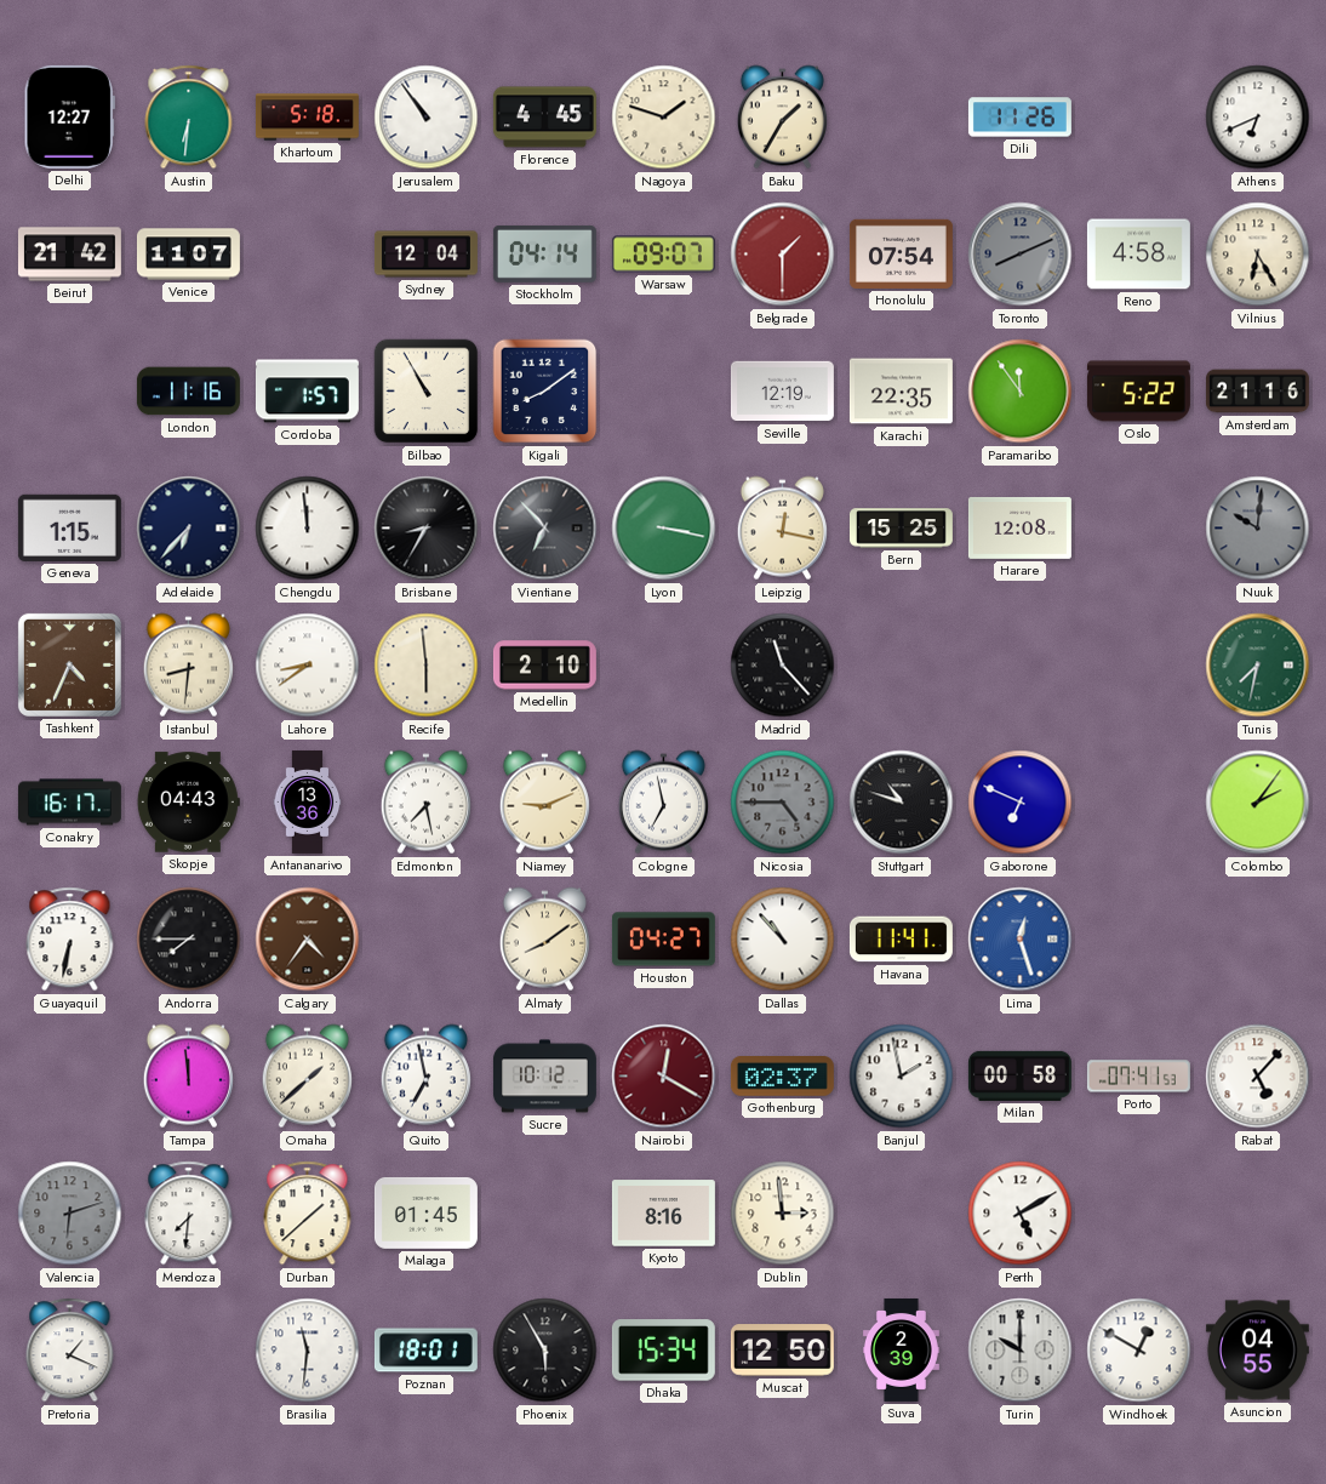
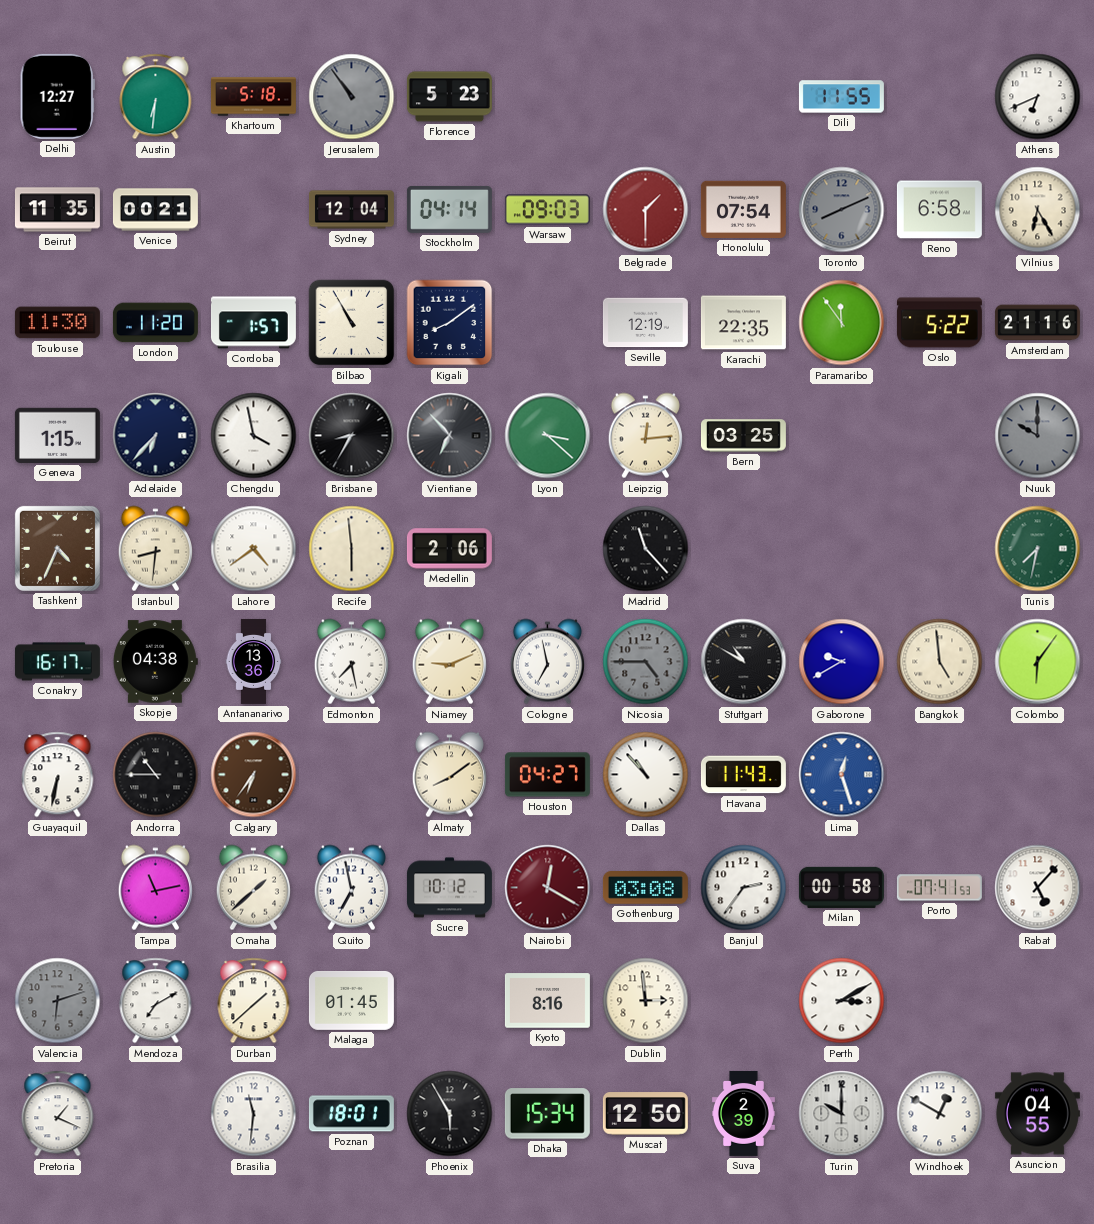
Jerusalem dial: white -> grey (352, 97)
Florence: 4:45 -> 5:23 (449, 97)
Nagoya: 1:48 -> none (664, 118)
Baku: 1:35 -> none (782, 118)
Dili: 11:26 -> 11:55 (841, 97)
Beirut: 21:42 -> 11:35 (57, 210)
Venice: 11:07 -> 00:21 (155, 210)
Warsaw: 09:07 -> 09:03 (547, 210)
Reno: 4:58 -> 6:58 (939, 210)
Toulouse: none -> 11:30 (57, 323)
London: 11:16 -> 11:20 (155, 323)
Chengdu: 11:59 -> 3:58 (254, 436)
Lyon: 3:17 -> 3:22 (548, 436)
Leipzig: 12:17 -> 12:14 (645, 436)
Bern: 15:25 -> 03:25 (743, 436)
Harare: 12:08 -> none (1019, 527)
Nuuk: 10:01 -> 10:00 (1038, 436)
Lahore: 8:39 -> 4:39 (254, 549)
Medellin: 2:10 -> 2:06 (449, 549)
Skopje: 04:43 -> 04:38 (155, 662)
Stuttgart: 10:48 -> 10:50 (744, 662)
Gaborone: 6:49 -> 9:40 (842, 662)
Bangkok: none -> 4:59 (940, 662)
Colombo: 2:06 -> 6:06 (1038, 662)
Andorra: 7:45 -> 10:45 (156, 775)
Calgary: 4:36 -> 6:36 (254, 775)
Havana: 11:41 -> 11:43 (743, 775)
Tampa: 11:59 -> 11:13 (155, 888)
Gothenburg: 02:37 -> 03:08 (645, 888)
Banjul: 1:58 -> 2:36 (744, 888)
Mendoza: 7:31 -> 7:10 (156, 1001)
Perth: 5:10 -> 3:10 (842, 1001)
